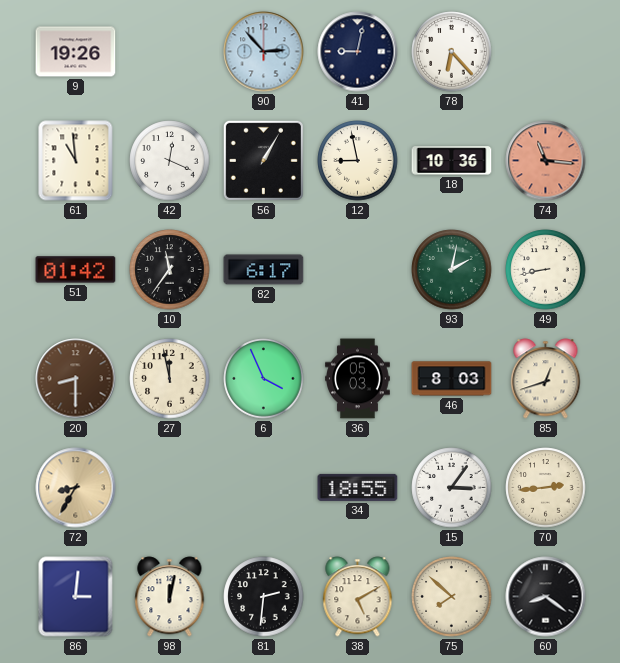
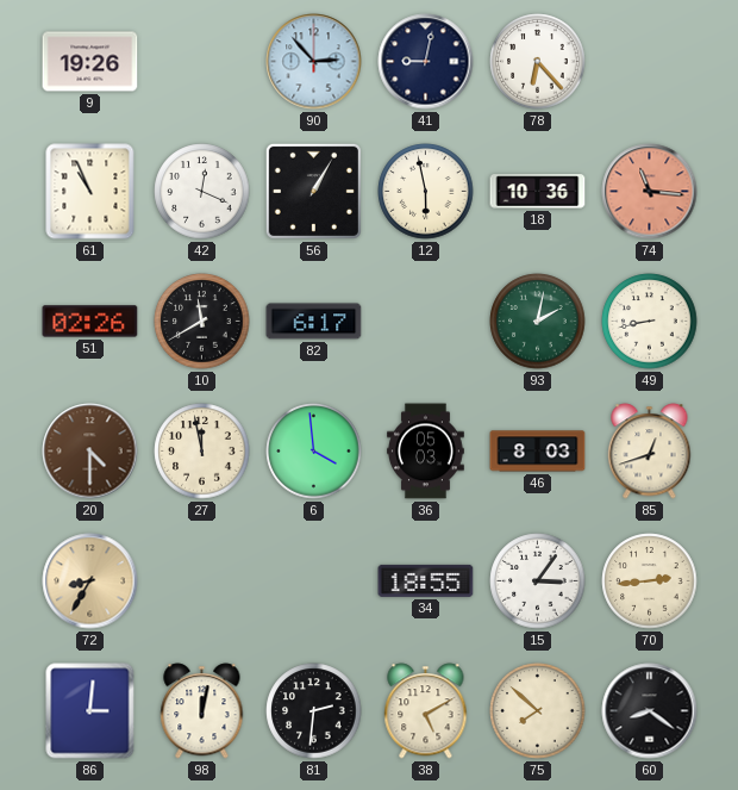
61: 10:59 -> 10:56 (90, 192)
12: 8:58 -> 5:58 (426, 192)
51: 01:42 -> 02:26 (90, 322)
10: 11:36 -> 11:40 (202, 322)
20: 8:30 -> 4:30 (90, 452)
6: 3:56 -> 3:59 (314, 452)
